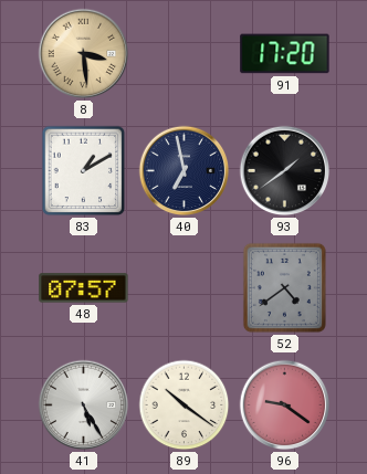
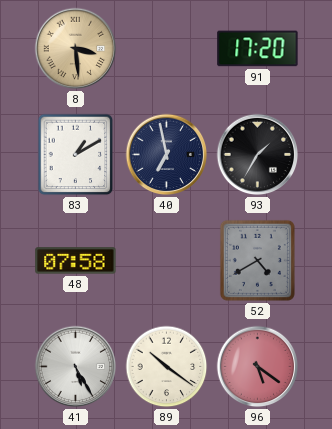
93: 1:39 -> 1:35 (258, 155)
48: 07:57 -> 07:58 (76, 261)
52: 4:39 -> 4:40 (257, 260)
96: 9:21 -> 5:21 (258, 367)
